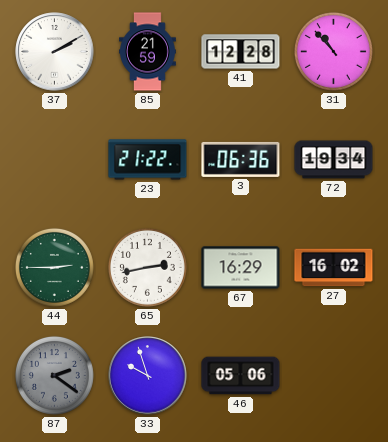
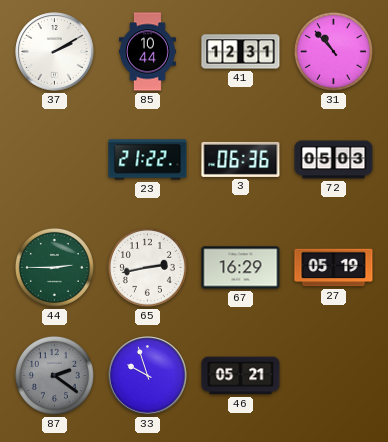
85: 21:59 -> 10:44 (148, 52)
41: 12:28 -> 12:31 (241, 52)
72: 19:34 -> 05:03 (334, 160)
27: 16:02 -> 05:19 (334, 268)
46: 05:06 -> 05:21 (241, 376)
